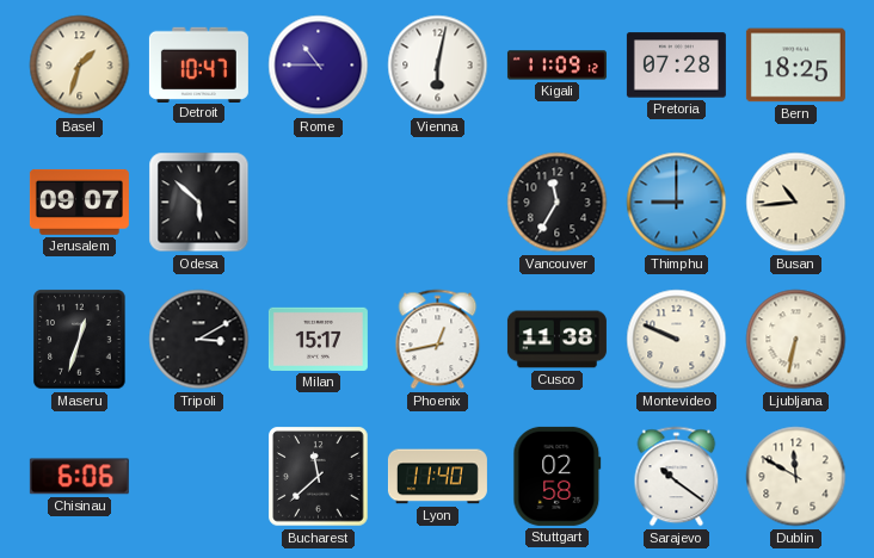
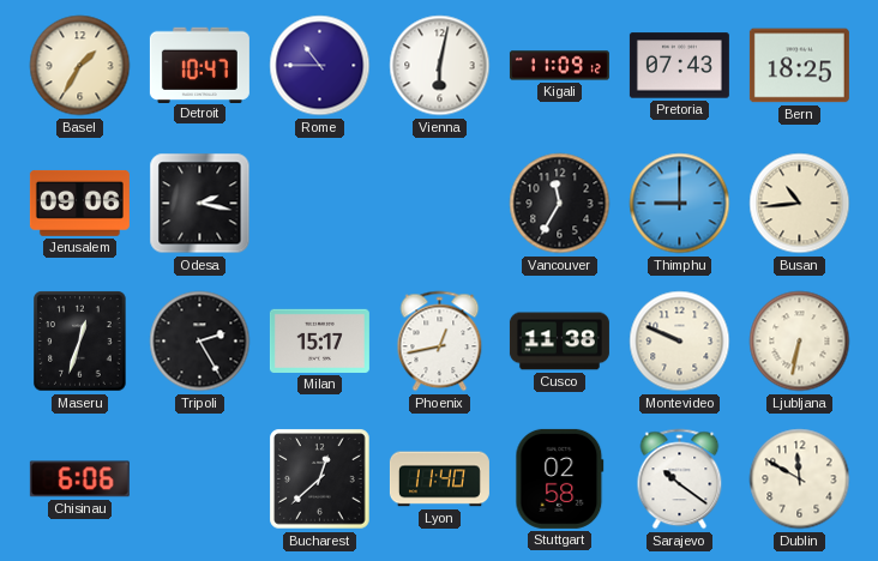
Basel: 1:33 -> 1:35 (80, 66)
Pretoria: 07:28 -> 07:43 (679, 66)
Jerusalem: 09:07 -> 09:06 (79, 203)
Odesa: 5:52 -> 2:17 (200, 204)
Tripoli: 3:10 -> 2:25 (200, 342)
Bucharest: 11:38 -> 12:38 (320, 479)
